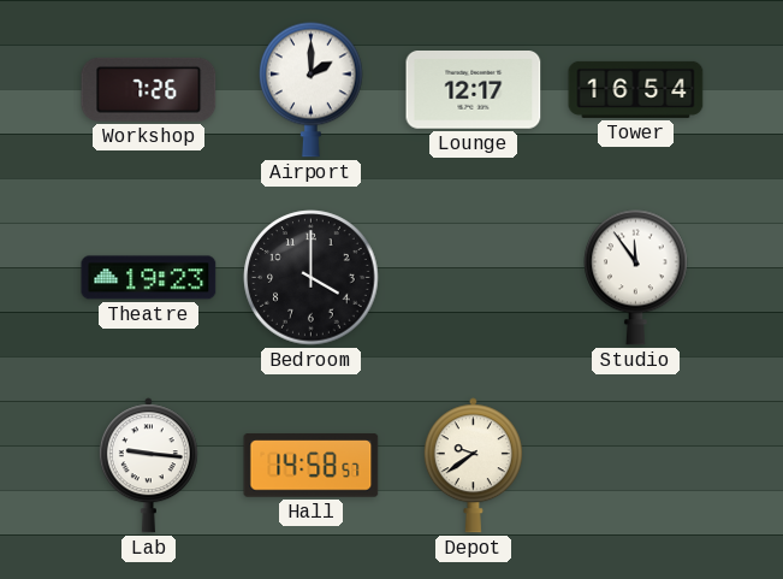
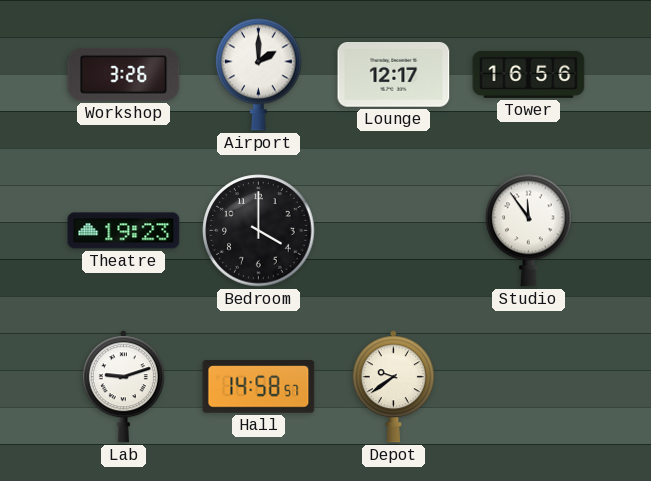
Workshop: 7:26 -> 3:26 (124, 74)
Tower: 16:54 -> 16:56 (529, 74)
Lab: 9:16 -> 9:12 (123, 387)
